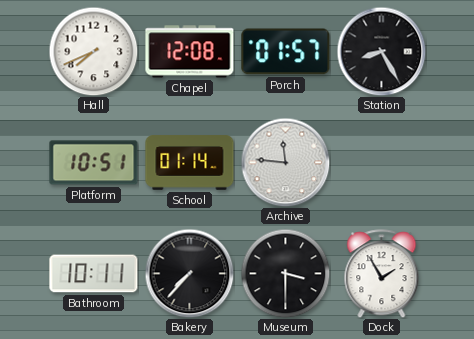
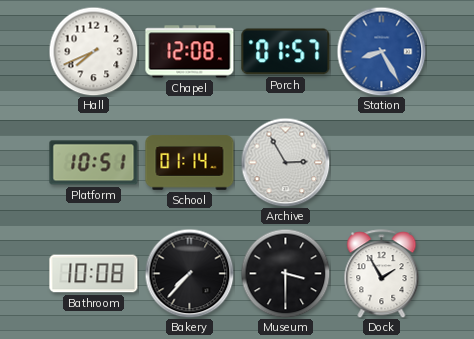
Station dial: black -> blue (381, 51)
Archive: 11:46 -> 2:55 (285, 162)
Bathroom: 10:11 -> 10:08 (94, 274)
